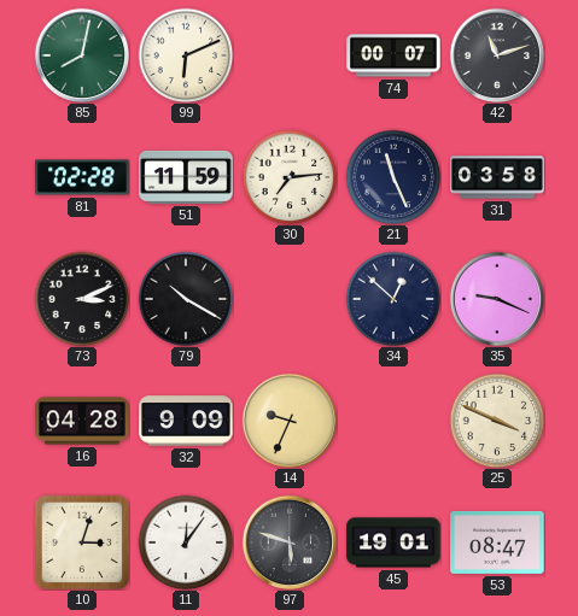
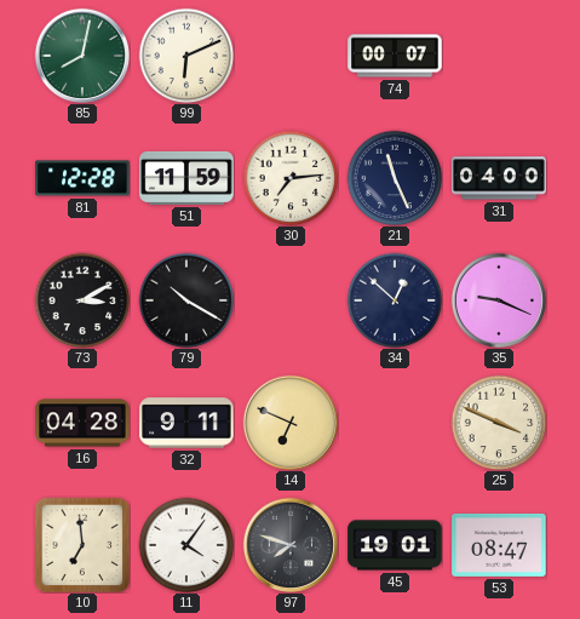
42: 11:12 -> none (496, 54)
81: 02:28 -> 12:28 (82, 178)
31: 03:58 -> 04:00 (499, 178)
73: 3:11 -> 3:10 (82, 300)
32: 9:09 -> 9:11 (186, 423)
14: 9:34 -> 6:49 (289, 422)
10: 3:03 -> 6:59 (82, 545)
11: 12:06 -> 4:06 (186, 545)
97: 5:48 -> 7:48 (289, 544)
